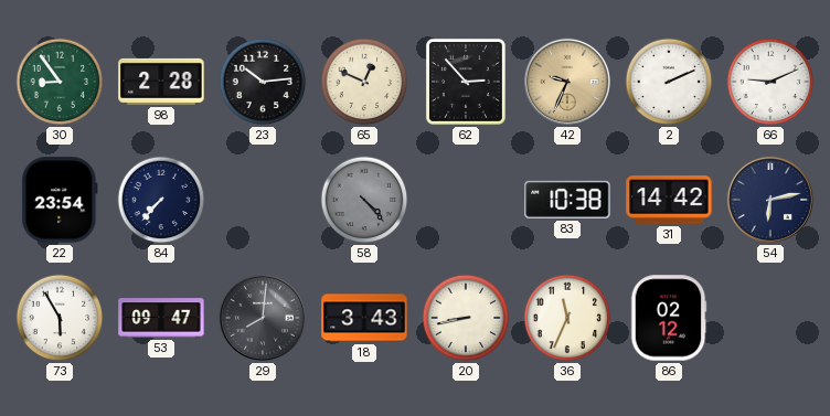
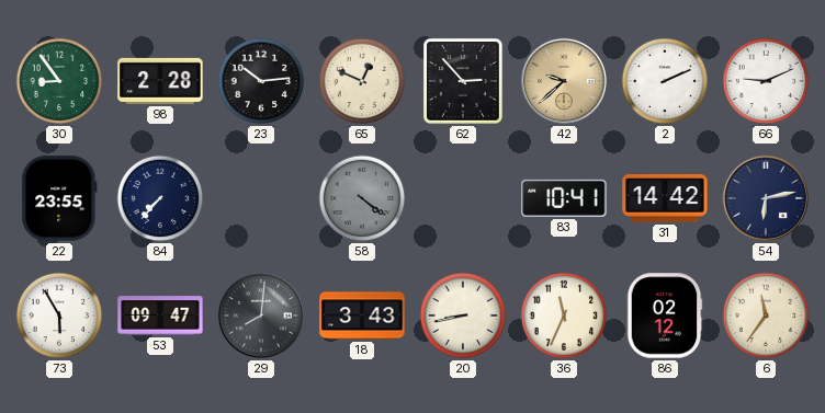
42: 9:34 -> 9:38 (564, 81)
22: 23:54 -> 23:55 (59, 198)
58: 4:23 -> 4:21 (362, 198)
83: 10:38 -> 10:41 (564, 198)
6: none -> 11:36 (766, 316)
